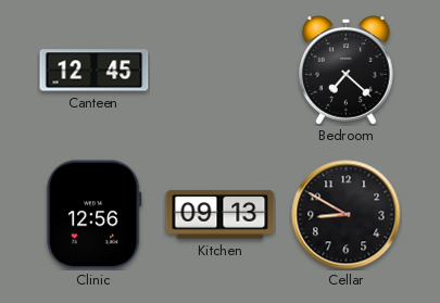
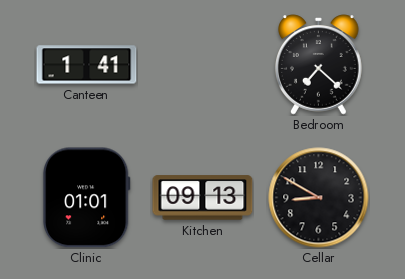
Canteen: 12:45 -> 1:41 (87, 65)
Clinic: 12:56 -> 01:01 (86, 198)
